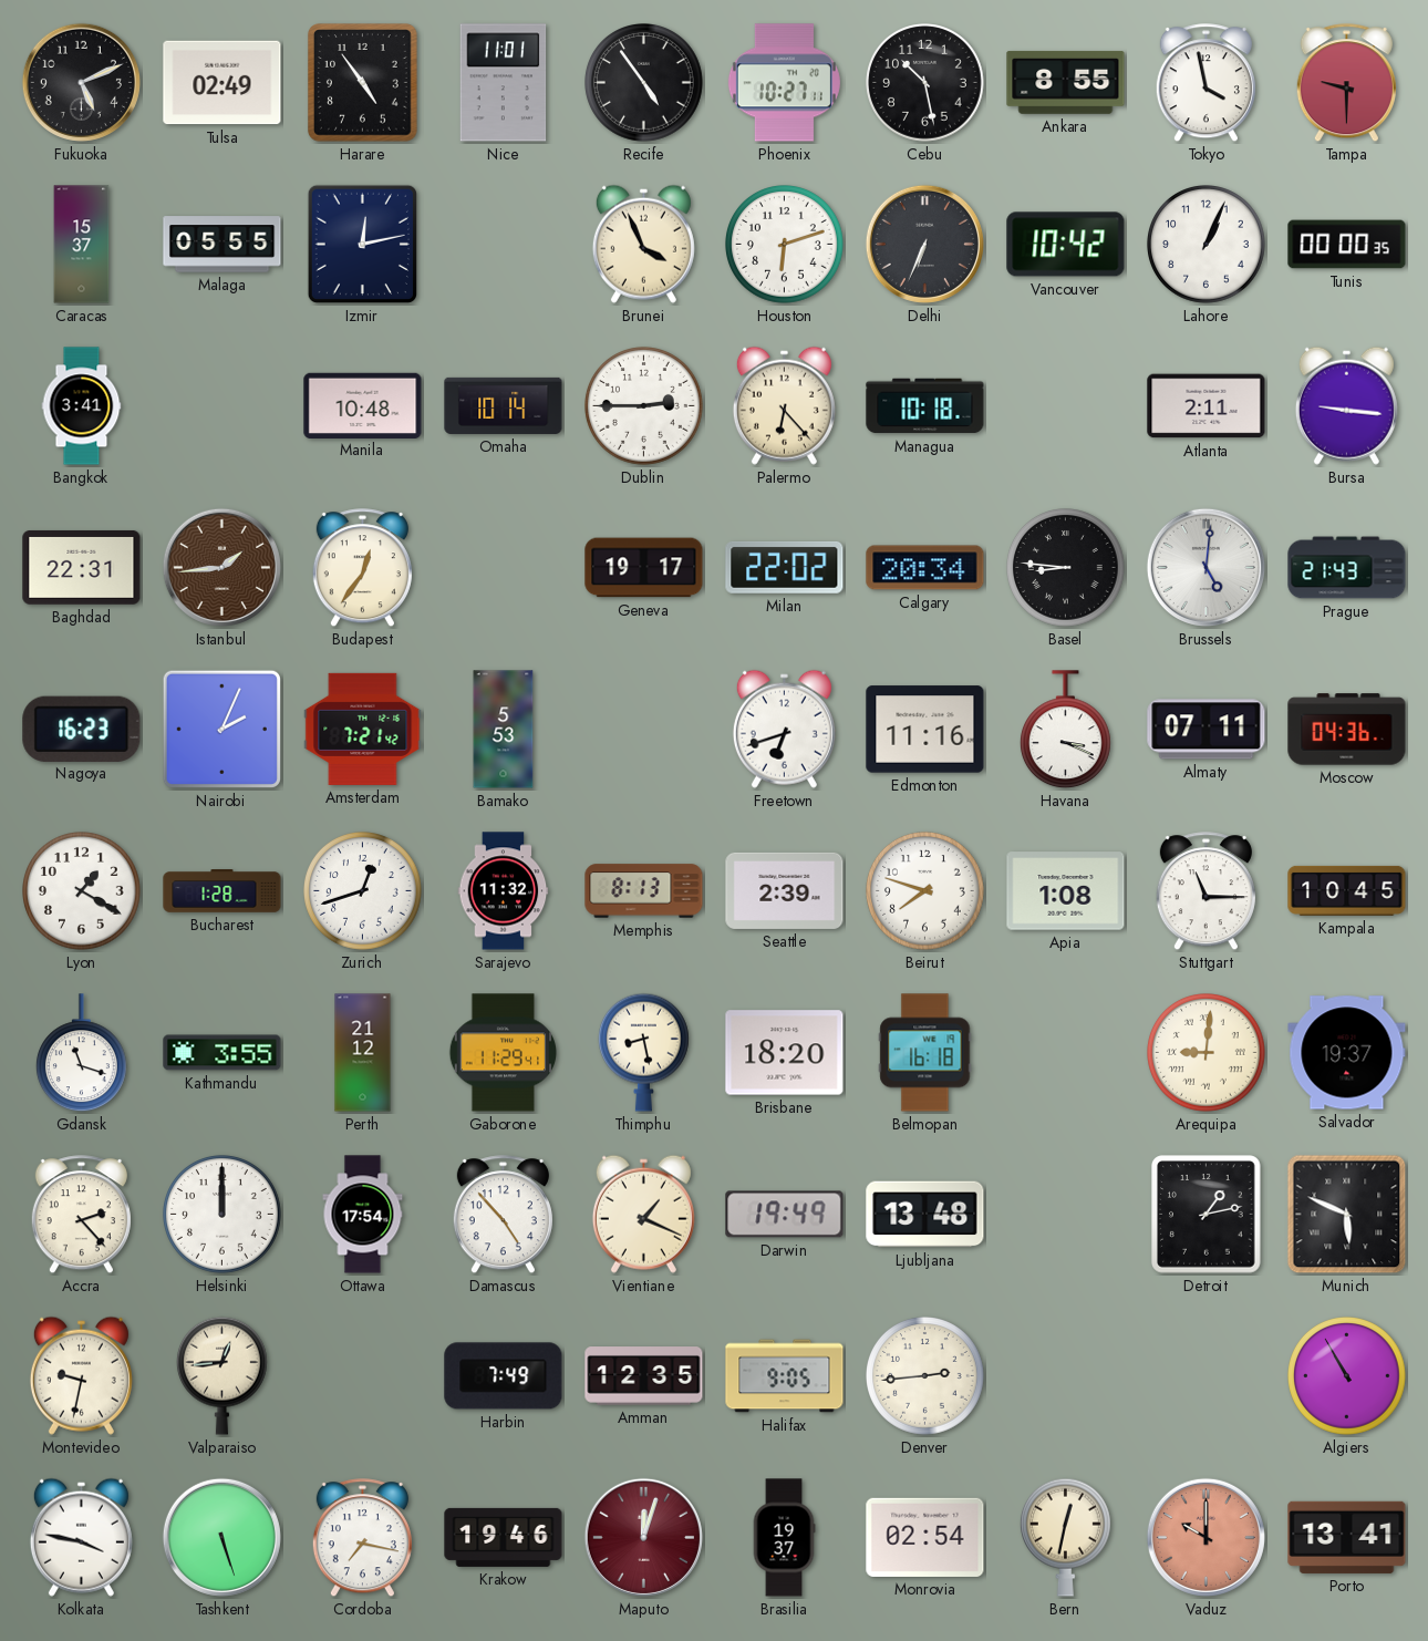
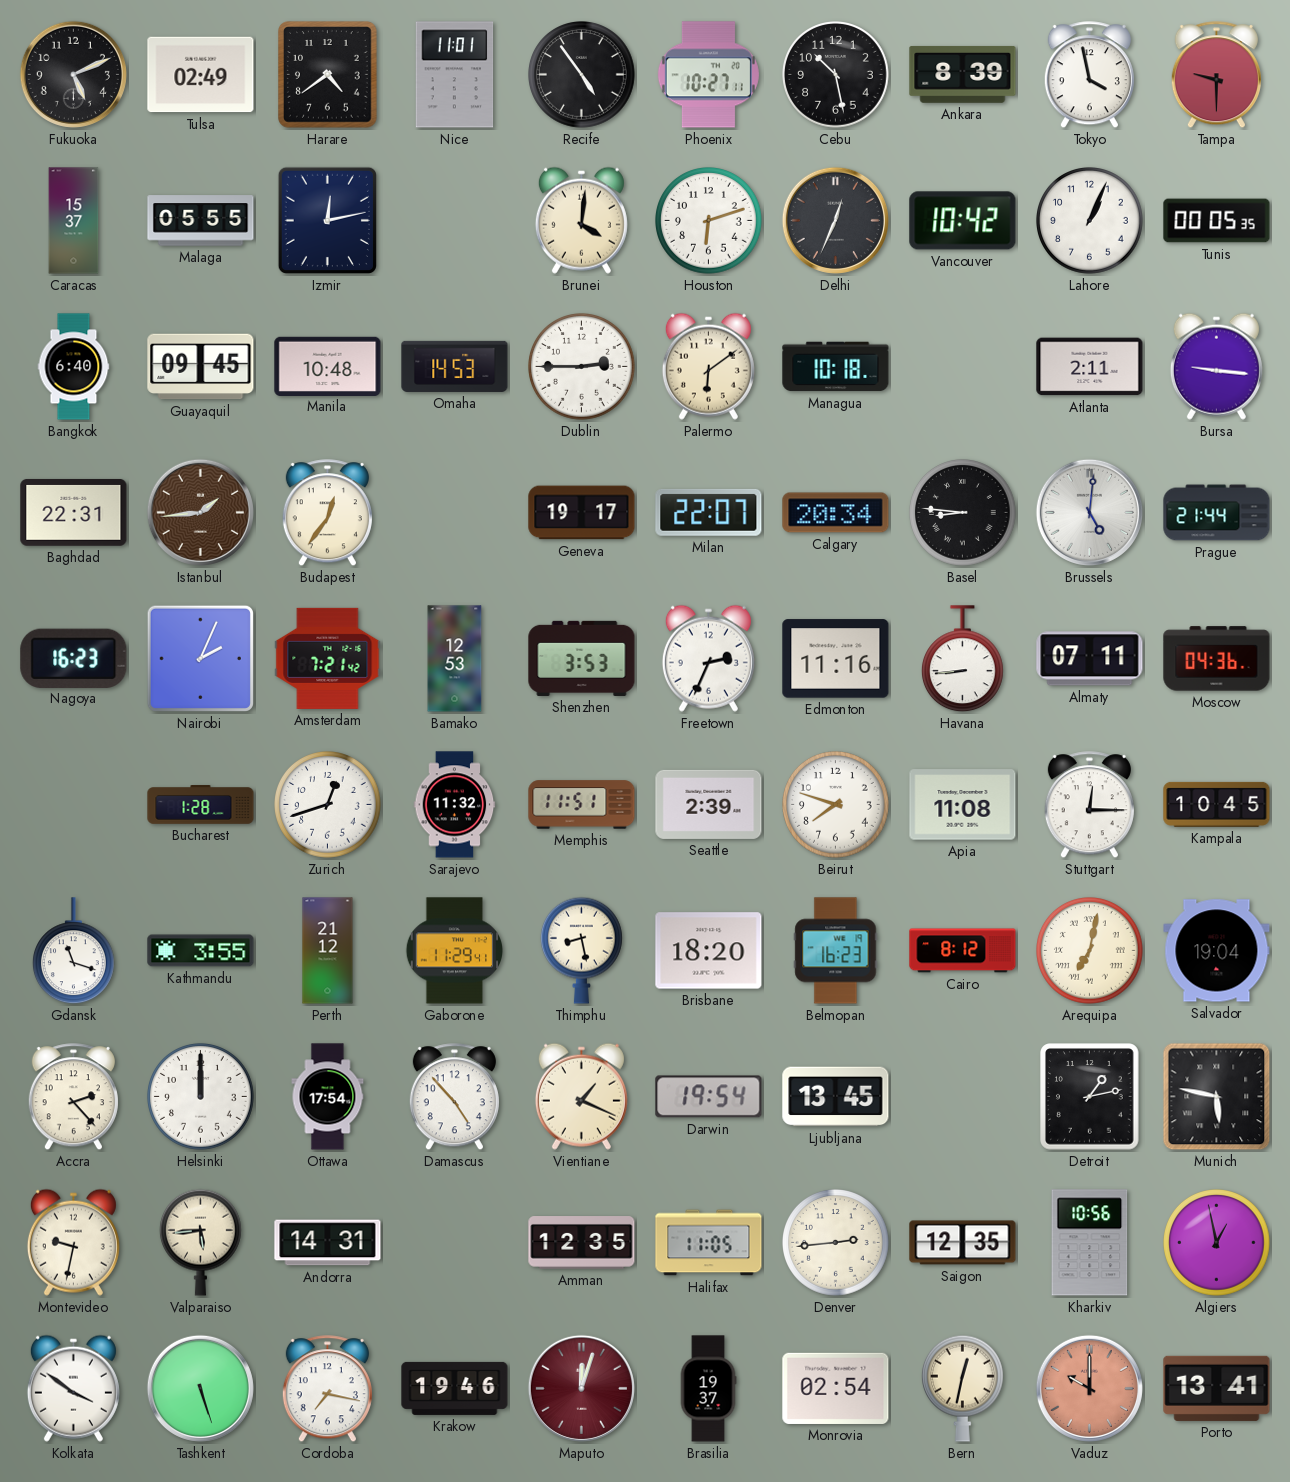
Harare: 4:54 -> 4:39 (328, 75)
Ankara: 8:55 -> 8:39 (963, 74)
Brunei: 3:56 -> 4:01 (581, 220)
Delhi: 6:34 -> 12:34 (835, 220)
Tunis: 00:00 -> 00:05 (1217, 221)
Bangkok: 3:41 -> 6:40 (74, 367)
Guayaquil: none -> 09:45 (201, 367)
Omaha: 10:14 -> 14:53 (455, 366)
Palermo: 6:23 -> 6:09 (708, 366)
Milan: 22:02 -> 22:07 (709, 512)
Prague: 21:43 -> 21:44 (1217, 513)
Bamako: 5:53 -> 12:53 (455, 659)
Shenzhen: none -> 3:53 (582, 658)
Freetown: 6:42 -> 2:34 (708, 658)
Havana: 3:19 -> 8:44 (963, 659)
Lyon: 1:20 -> none (82, 891)
Memphis: 8:13 -> 11:51 (582, 805)
Apia: 1:08 -> 11:08 (963, 805)
Stuttgart: 11:15 -> 12:15 (1089, 805)
Belmopan: 16:18 -> 16:23 (836, 951)
Cairo: none -> 8:12 (963, 951)
Arequipa: 9:01 -> 7:02 (1090, 951)
Salvador: 19:37 -> 19:04 (1217, 951)
Darwin: 19:49 -> 19:54 (709, 1097)
Ljubljana: 13:48 -> 13:45 (836, 1097)
Munich: 5:49 -> 5:47 (1217, 1097)
Valparaiso: 12:44 -> 5:44 (201, 1242)
Andorra: none -> 14:31 (328, 1243)
Harbin: 7:49 -> none (504, 1376)
Halifax: 9:05 -> 11:05 (709, 1243)
Saigon: none -> 12:35 (963, 1243)
Kharkiv: none -> 10:56 (1090, 1243)
Algiers: 10:55 -> 12:58 (1217, 1243)
Kolkata: 3:47 -> 3:51 (73, 1388)
